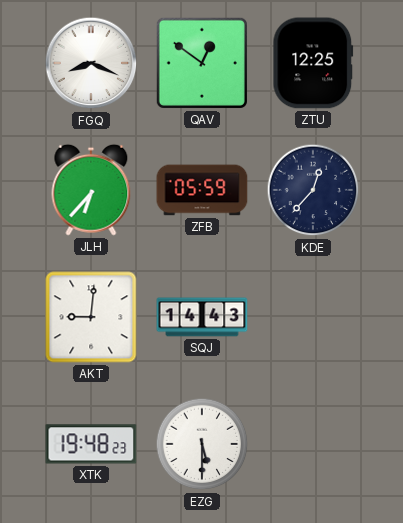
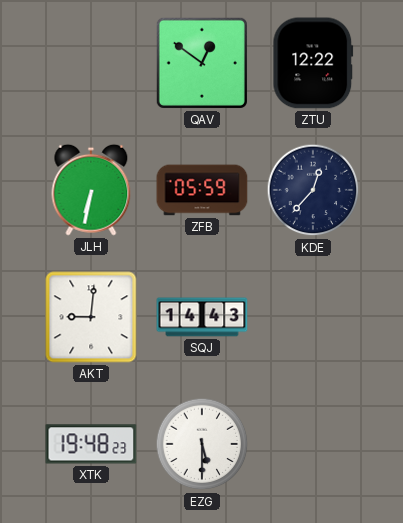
FGQ: 8:19 -> none (91, 63)
ZTU: 12:25 -> 12:22 (313, 63)
JLH: 6:37 -> 6:32 (91, 190)
